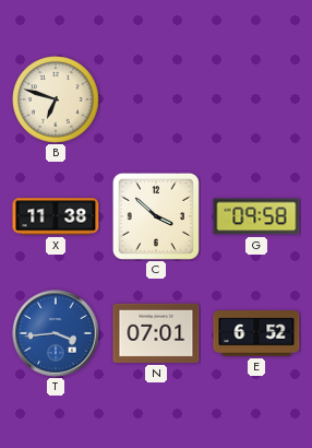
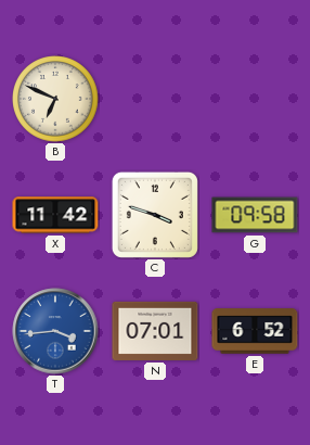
B: 6:48 -> 6:49 (55, 99)
X: 11:38 -> 11:42 (55, 215)
C: 3:52 -> 3:48 (155, 215)
